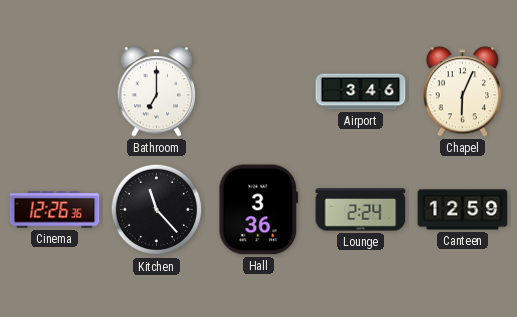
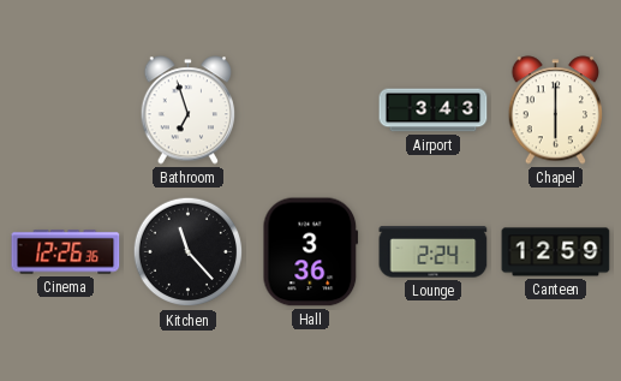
Bathroom: 7:00 -> 6:57 (189, 111)
Airport: 3:46 -> 3:43 (434, 111)
Chapel: 6:04 -> 6:00 (556, 111)
